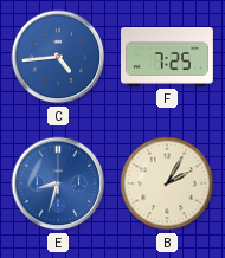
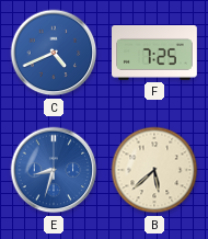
C: 4:44 -> 4:41 (54, 53)
B: 2:05 -> 5:38 (154, 170)
